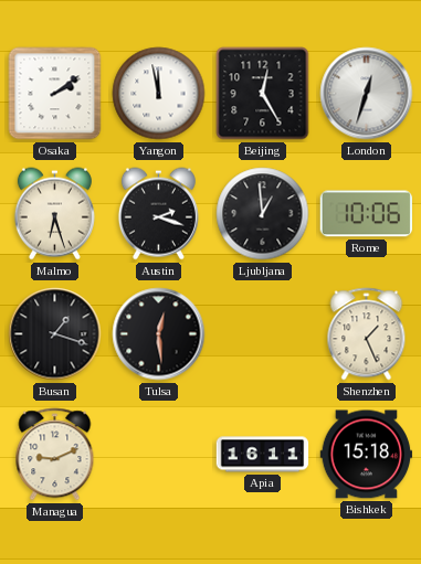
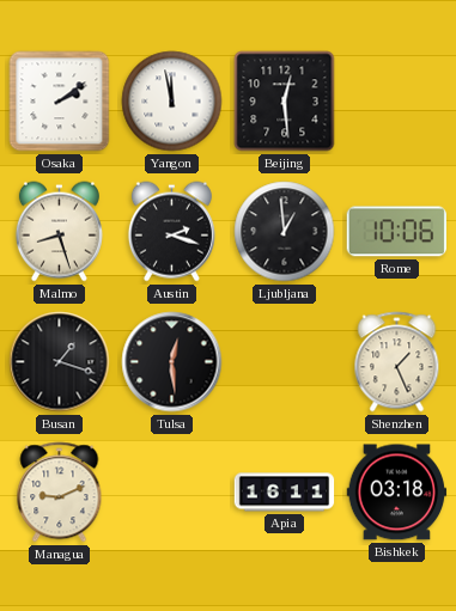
Beijing: 12:25 -> 12:29 (285, 102)
London: 12:33 -> none (367, 94)
Malmo: 6:27 -> 8:27 (59, 232)
Bishkek: 15:18 -> 03:18 (397, 493)
